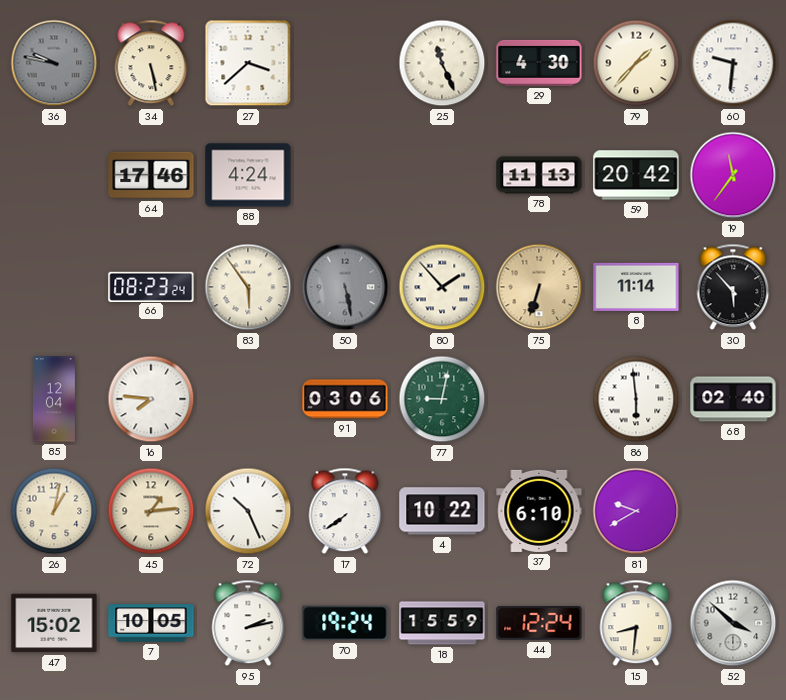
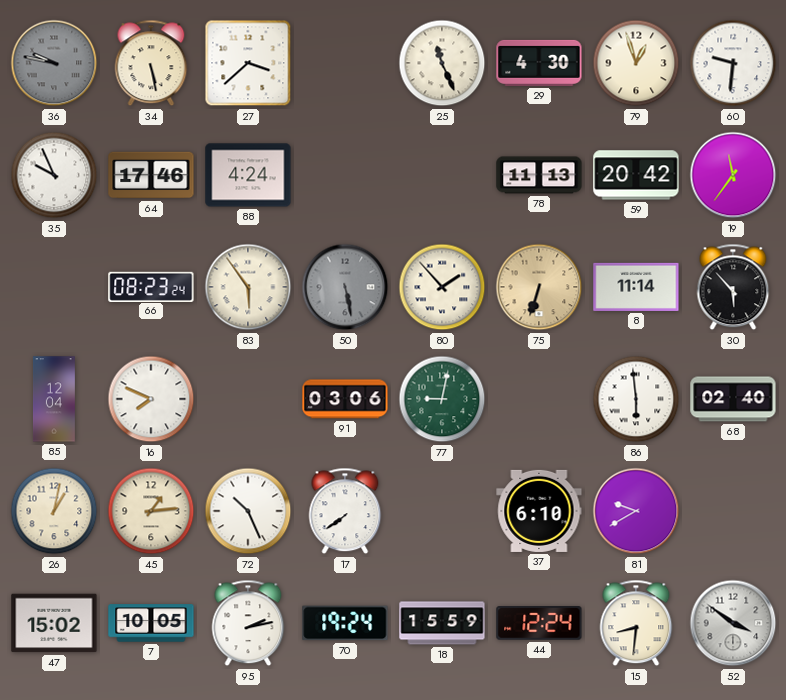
79: 1:37 -> 12:57 (636, 63)
35: none -> 9:56 (54, 175)
16: 7:46 -> 7:49 (151, 399)
4: 10:22 -> none (442, 511)
52: 3:52 -> 3:51 (733, 623)
